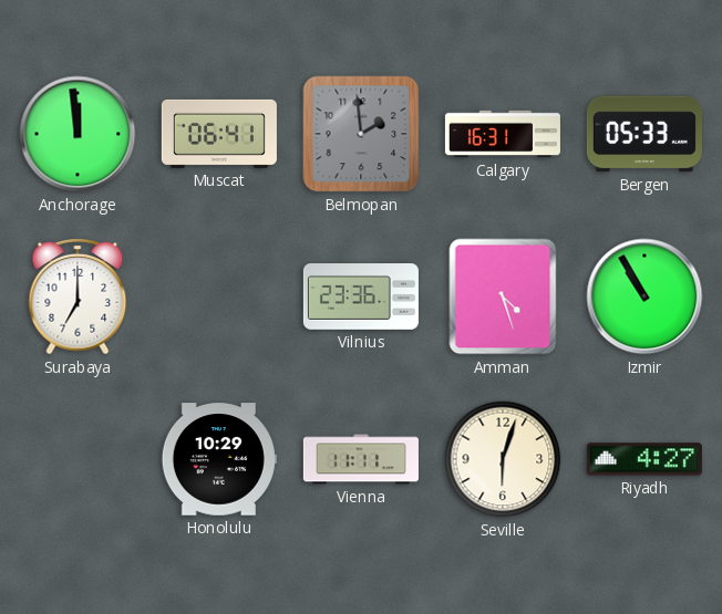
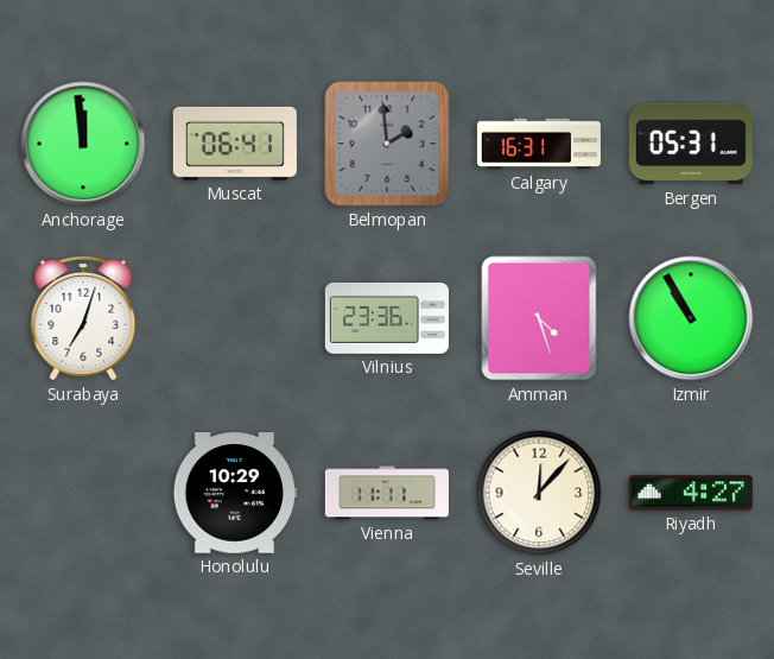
Bergen: 05:33 -> 05:31 (691, 144)
Surabaya: 7:00 -> 7:03 (83, 318)
Seville: 6:03 -> 12:07 (539, 493)
